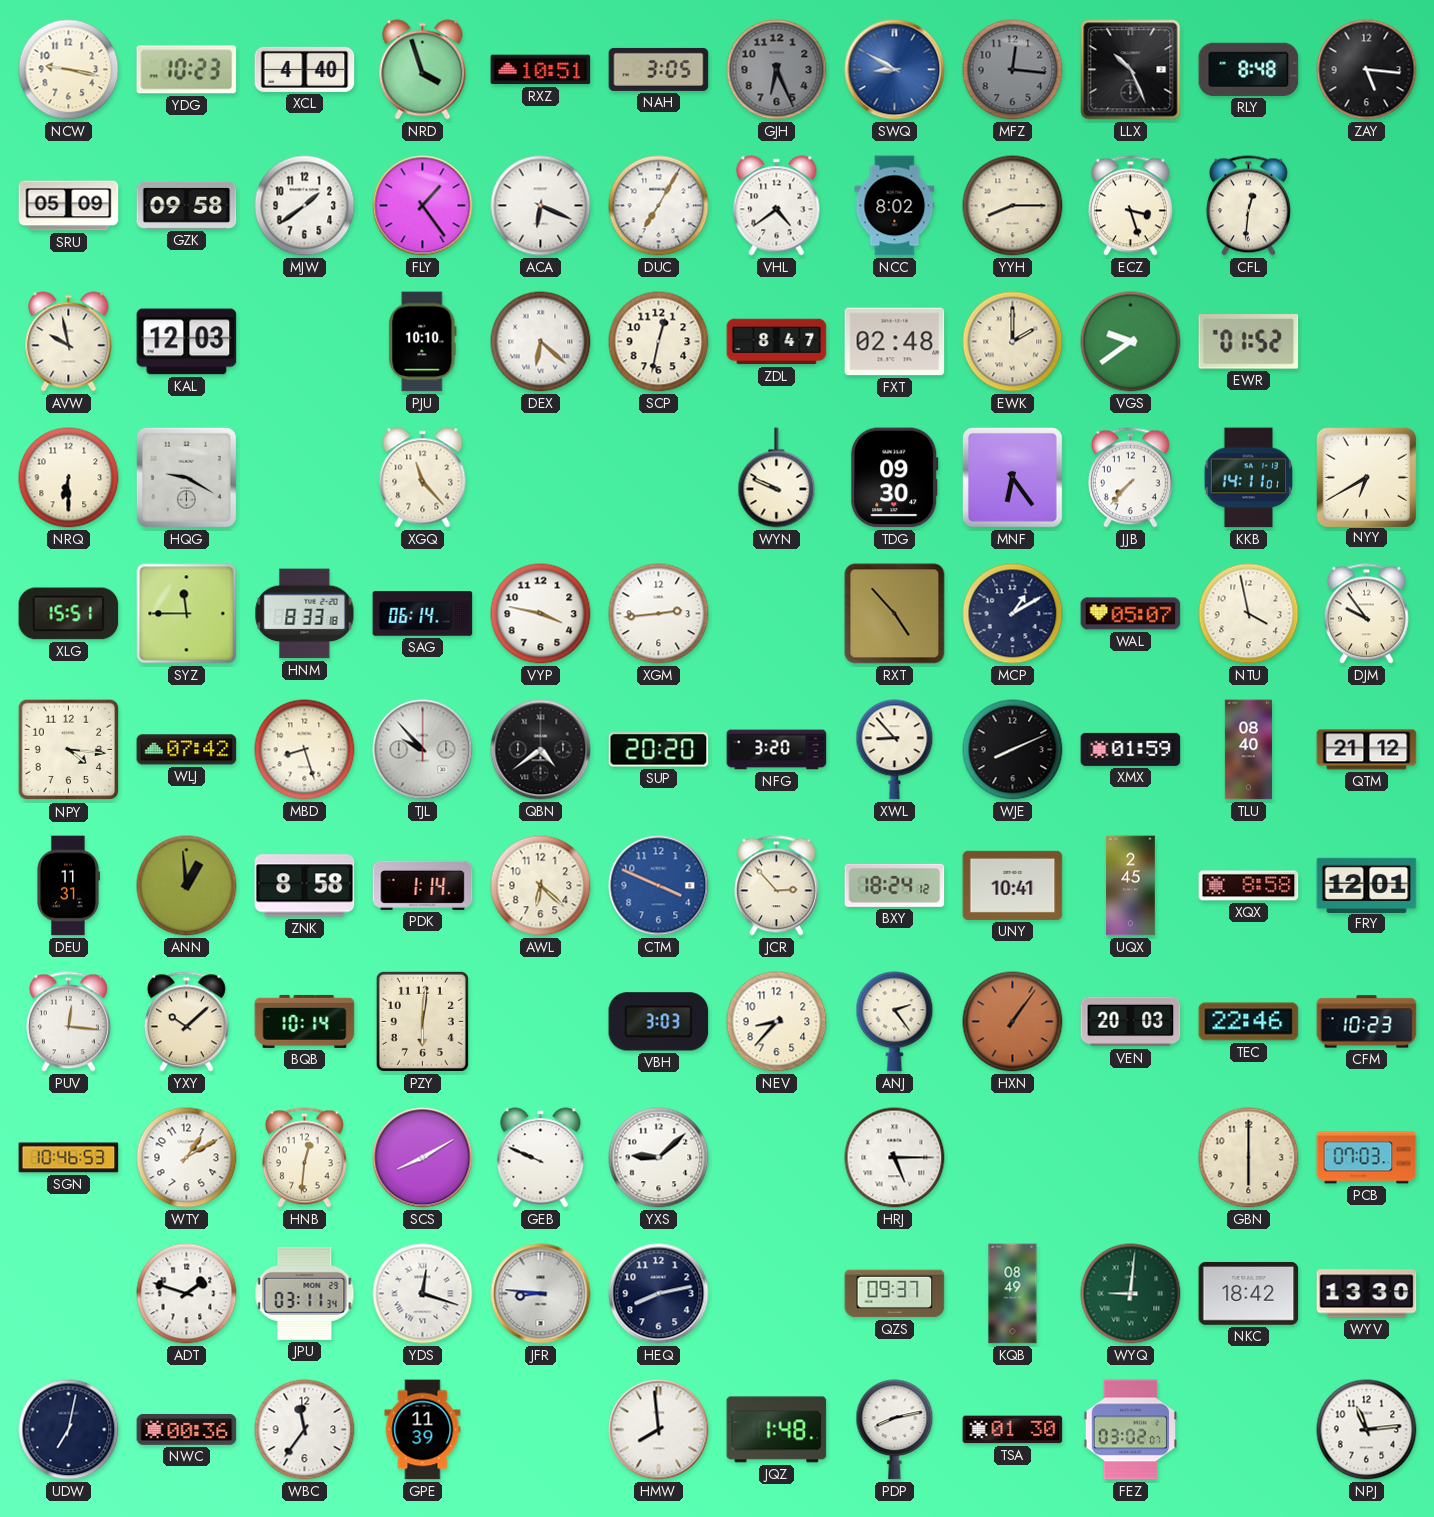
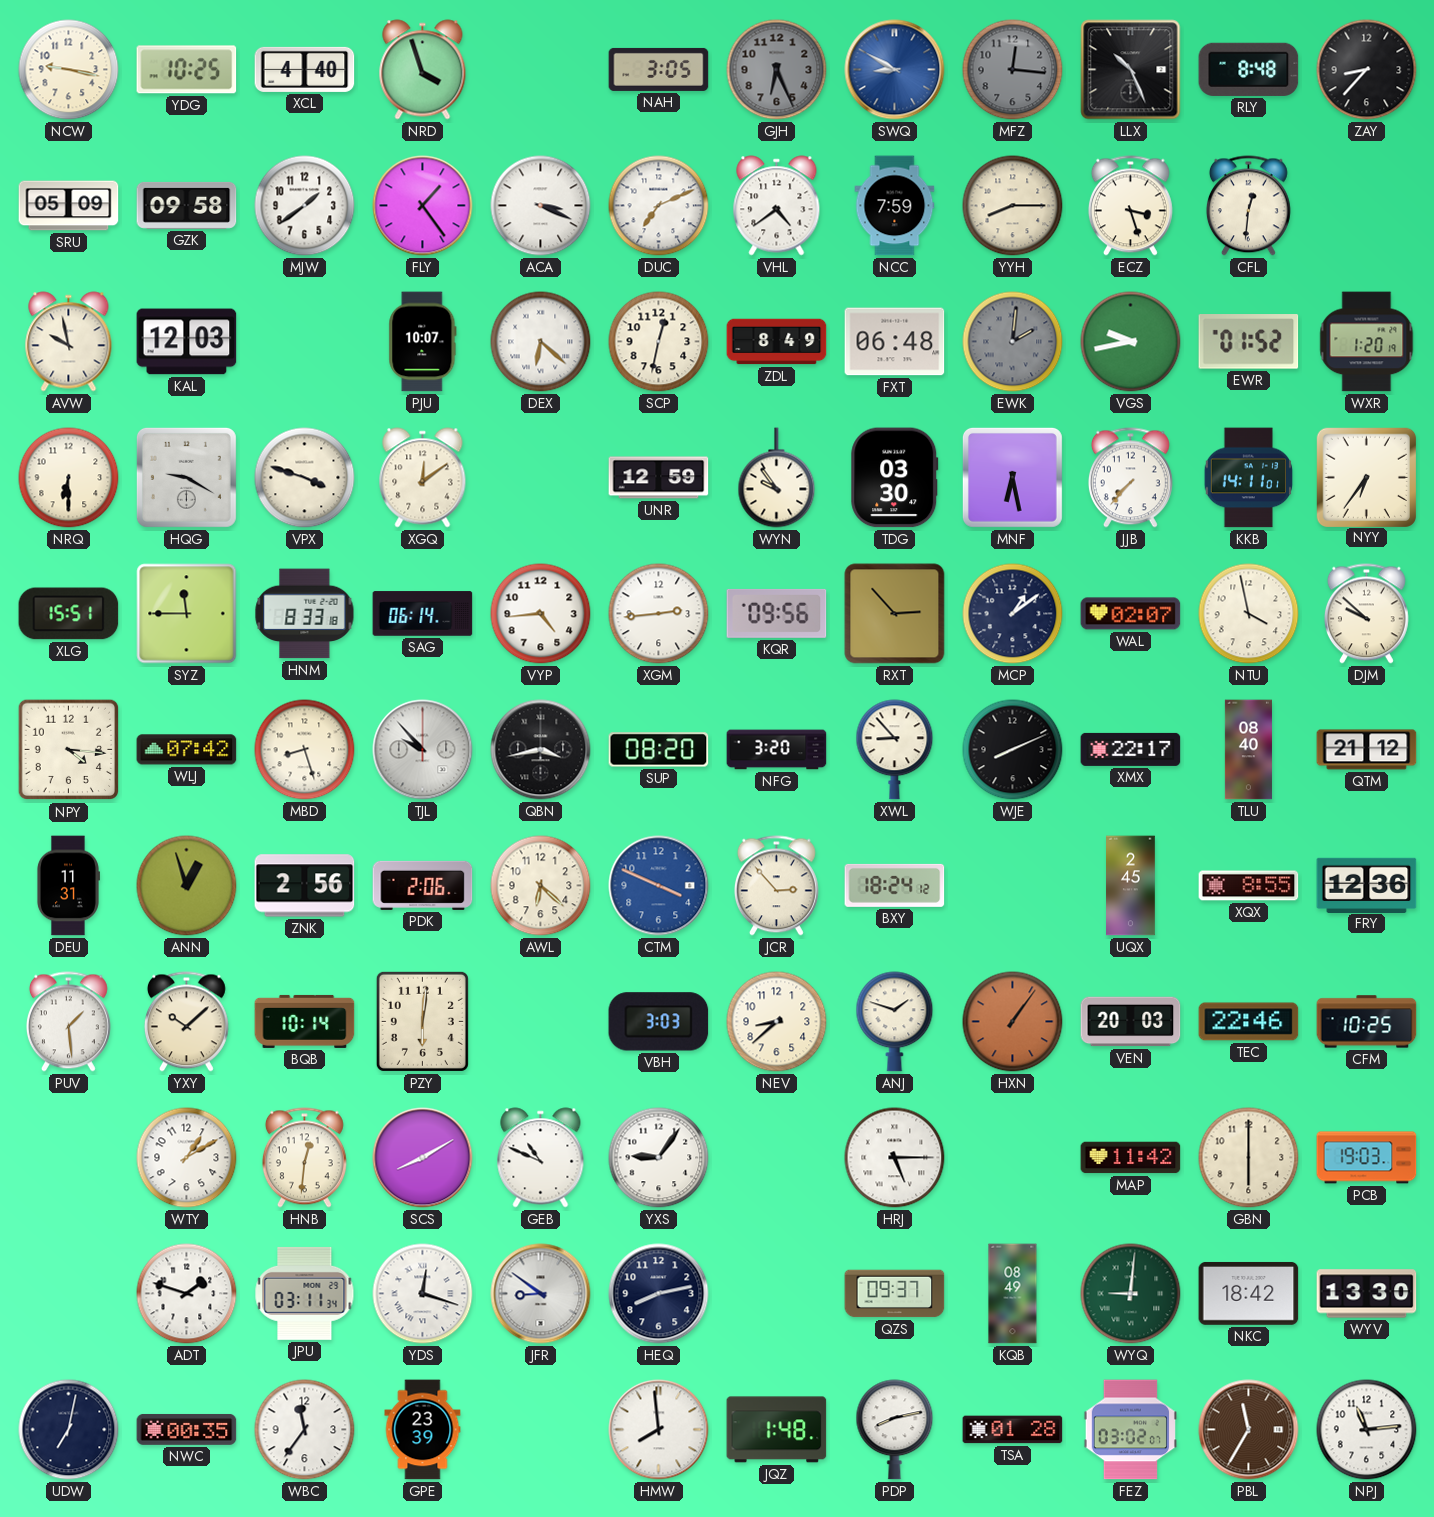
YDG: 10:23 -> 10:25 (187, 70)
RXZ: 10:51 -> none (541, 70)
ZAY: 5:16 -> 8:37 (1367, 70)
ACA: 6:19 -> 3:19 (541, 206)
DUC: 7:05 -> 7:11 (659, 206)
NCC: 8:02 -> 7:59 (895, 206)
PJU: 10:10 -> 10:07 (423, 342)
ZDL: 8:47 -> 8:49 (777, 342)
FXT: 02:48 -> 06:48 (895, 342)
EWK: 2:00 -> 2:01 (1013, 342)
EWK dial: cream -> grey (1013, 342)
VGS: 9:39 -> 9:43 (1131, 342)
WXR: none -> 1:20 (1367, 342)
VPX: none -> 3:48 (305, 478)
XGQ: 11:23 -> 12:09 (423, 478)
UNR: none -> 12:59 (659, 478)
WYN: 9:49 -> 9:54 (777, 478)
TDG: 09:30 -> 03:30 (895, 478)
MNF: 6:24 -> 6:28 (1012, 477)
NYY: 6:40 -> 6:36 (1366, 477)
VYP: 3:47 -> 4:44 (541, 614)
KQR: none -> 09:56 (777, 613)
RXT: 4:53 -> 2:53 (895, 614)
MCP: 1:10 -> 1:09 (1013, 614)
WAL: 05:07 -> 02:07 (1131, 614)
DJM: 9:54 -> 9:52 (1366, 614)
QBN: 4:39 -> 3:43 (541, 750)
SUP: 20:20 -> 08:20 (659, 750)
XMX: 01:59 -> 22:17 (1131, 749)
ANN: 12:59 -> 12:57 (187, 886)
ZNK: 8:58 -> 2:56 (305, 886)
PDK: 1:14 -> 2:06 (423, 885)
UNY: 10:41 -> none (1013, 885)
XQX: 8:58 -> 8:55 (1249, 886)
FRY: 12:01 -> 12:36 (1367, 885)
PUV: 12:16 -> 1:29 (68, 1022)
NEV: 8:37 -> 8:38 (777, 1022)
ANJ: 2:24 -> 1:48 (895, 1022)
CFM: 10:23 -> 10:25 (1367, 1022)
SGN: 10:46 -> none (69, 1158)
GEB: 9:49 -> 10:49 (541, 1158)
YXS: 9:08 -> 9:06 (659, 1158)
MAP: none -> 11:42 (1131, 1158)
PCB: 07:03 -> 19:03 (1367, 1158)
JFR: 8:46 -> 8:51 (541, 1294)
NWC: 00:36 -> 00:35 (187, 1430)
GPE: 11:39 -> 23:39 (423, 1430)
TSA: 01:30 -> 01:28 (1013, 1430)
PBL: none -> 11:35 (1249, 1430)
